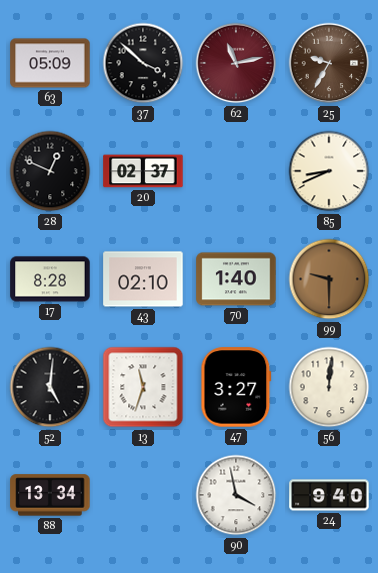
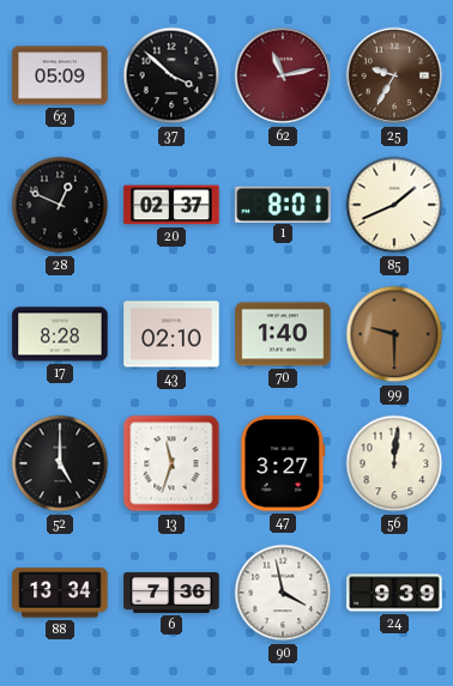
1: none -> 8:01 (283, 204)
85: 8:41 -> 1:41 (394, 205)
52: 5:01 -> 5:00 (60, 463)
6: none -> 7:36 (171, 593)
24: 9:40 -> 9:39 (394, 593)
